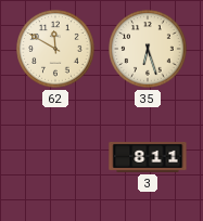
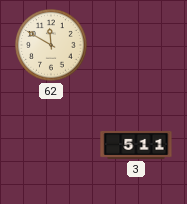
35: 6:27 -> none (148, 49)
3: 8:11 -> 5:11 (136, 145)
